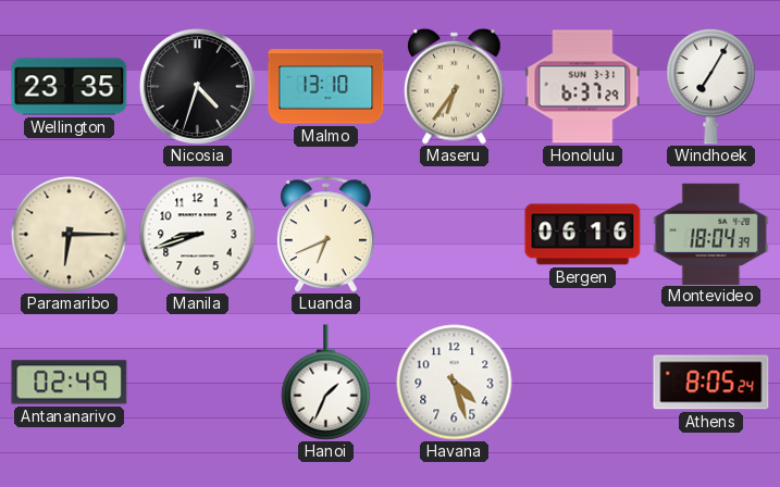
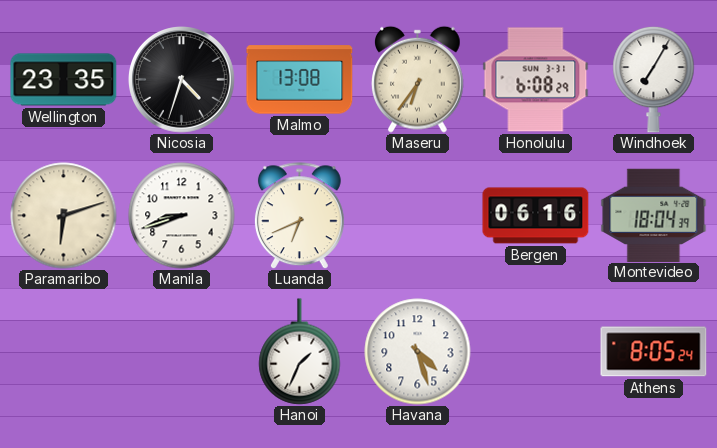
Malmo: 13:10 -> 13:08 (300, 80)
Honolulu: 6:37 -> 6:08 (536, 80)
Paramaribo: 6:15 -> 6:12 (64, 216)
Antananarivo: 02:49 -> none (70, 383)
